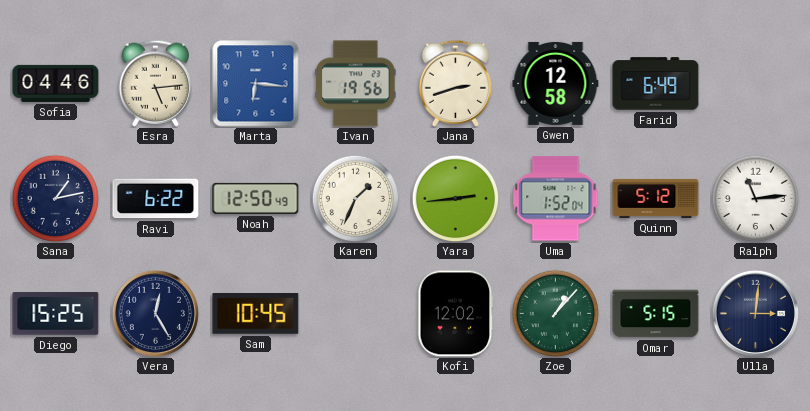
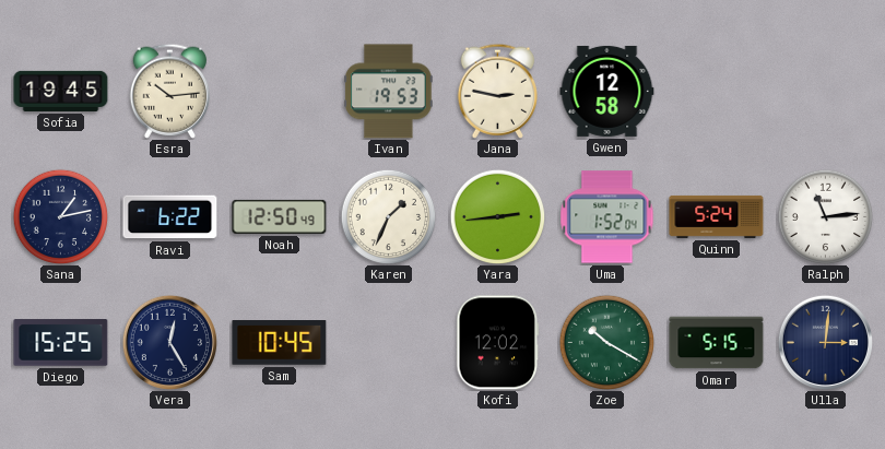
Sofia: 04:46 -> 19:45 (61, 91)
Esra: 5:14 -> 10:14 (170, 91)
Marta: 6:16 -> none (256, 84)
Ivan: 19:56 -> 19:53 (389, 92)
Jana: 2:42 -> 2:47 (498, 91)
Farid: 6:49 -> none (656, 84)
Quinn: 5:12 -> 5:24 (717, 216)
Zoe: 1:07 -> 10:20 (606, 342)
